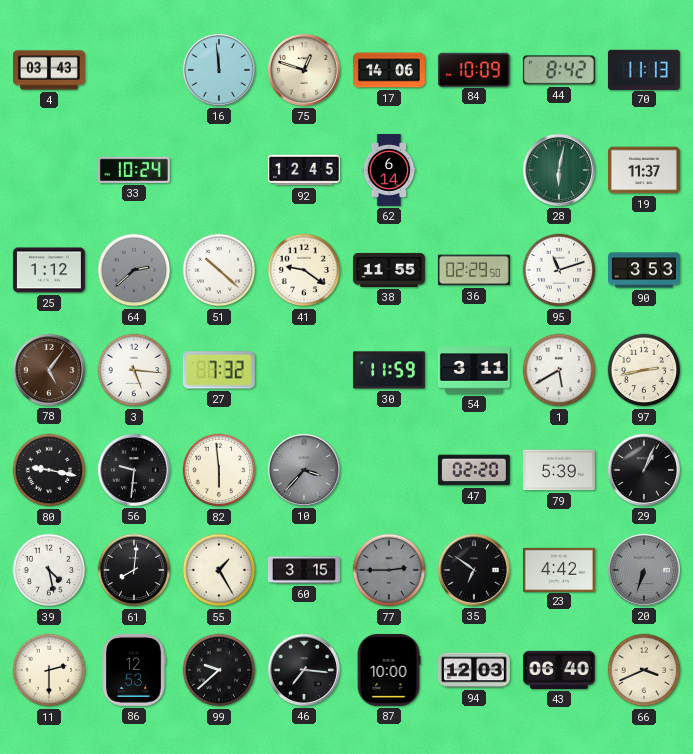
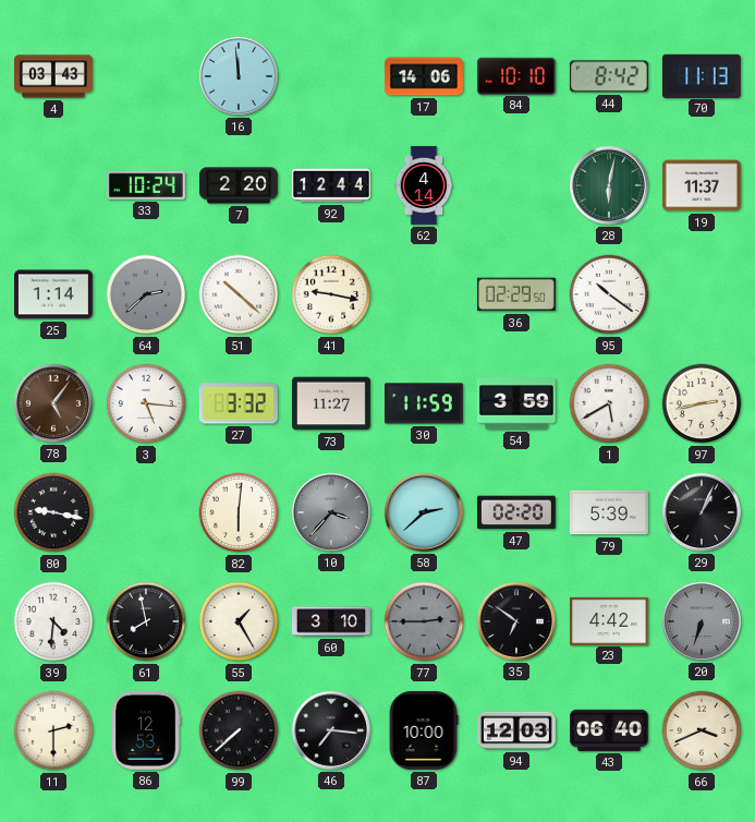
75: 12:48 -> none (304, 70)
84: 10:09 -> 10:10 (516, 75)
7: none -> 2:20 (239, 185)
92: 12:45 -> 12:44 (331, 185)
62: 6:14 -> 4:14 (424, 185)
25: 1:12 -> 1:14 (53, 294)
41: 9:21 -> 9:17 (331, 294)
38: 11:55 -> none (389, 270)
95: 11:12 -> 10:21 (609, 294)
90: 3:53 -> none (645, 270)
27: 7:32 -> 3:32 (239, 403)
73: none -> 11:27 (331, 403)
54: 3:11 -> 3:59 (516, 403)
56: 9:31 -> none (134, 470)
82: 5:59 -> 6:01 (239, 512)
58: none -> 2:38 (424, 512)
39: 4:28 -> 4:31 (53, 621)
61: 8:01 -> 7:58 (146, 621)
60: 3:15 -> 3:10 (332, 621)
99: 9:38 -> 7:38 (239, 730)
